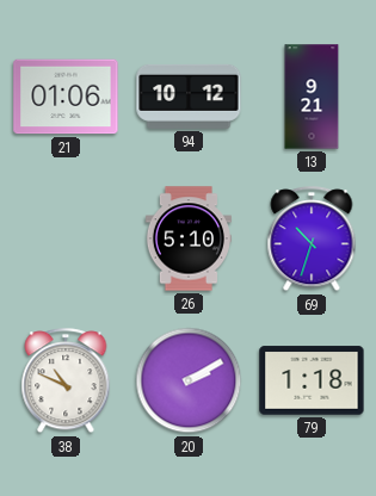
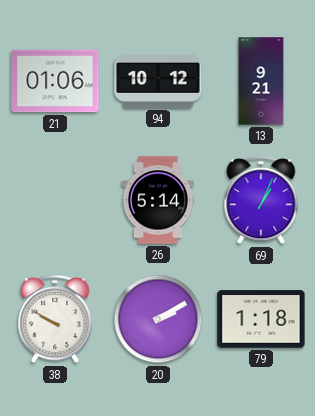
26: 5:10 -> 5:14 (158, 200)
69: 10:33 -> 1:04 (261, 201)
38: 10:49 -> 9:50 (55, 320)
